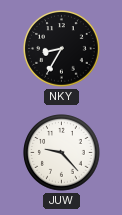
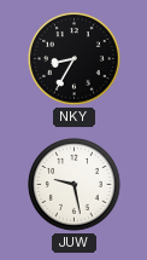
JUW: 9:23 -> 9:28 (75, 185)
